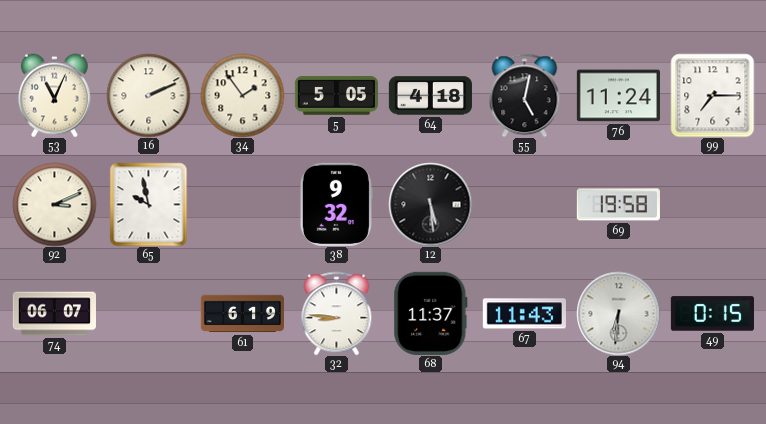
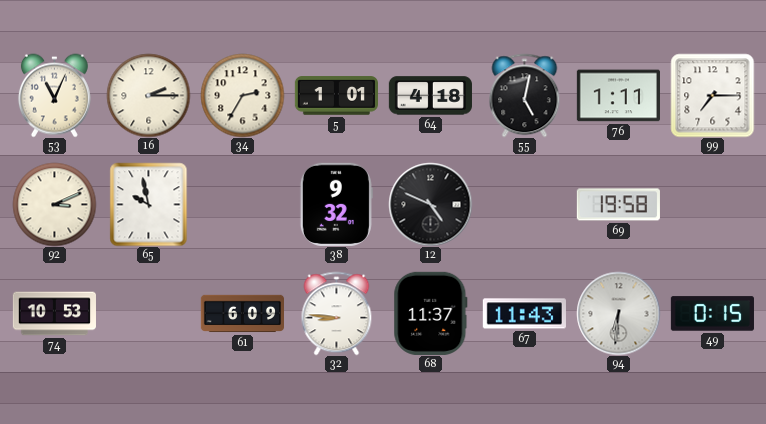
16: 2:11 -> 2:15 (148, 95)
34: 1:54 -> 2:35 (242, 95)
5: 5:05 -> 1:01 (336, 96)
76: 11:24 -> 1:11 (618, 96)
12: 5:29 -> 4:49 (430, 204)
74: 06:07 -> 10:53 (54, 314)
61: 6:19 -> 6:09 (242, 314)
